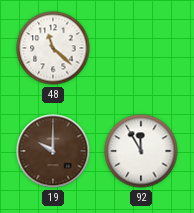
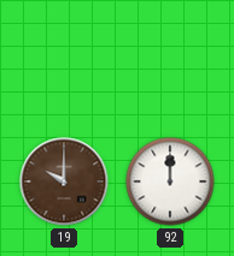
48: 11:22 -> none (53, 48)
92: 11:55 -> 12:00 (170, 181)
